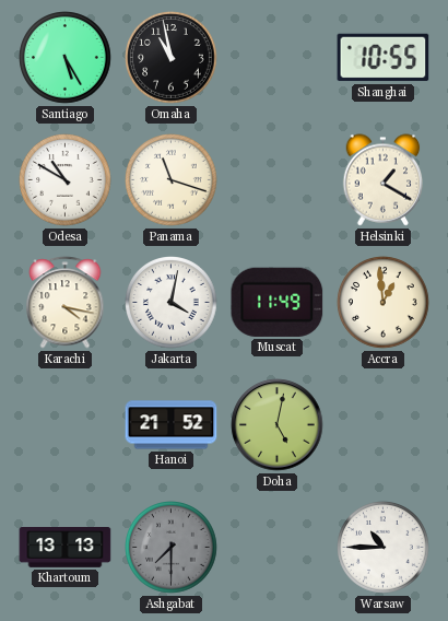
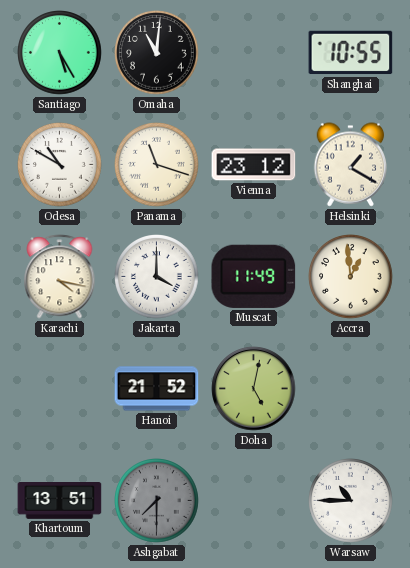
Omaha: 10:58 -> 11:01 (157, 53)
Vienna: none -> 23:12 (254, 165)
Jakarta: 4:02 -> 4:00 (157, 277)
Khartoum: 13:13 -> 13:51 (60, 501)
